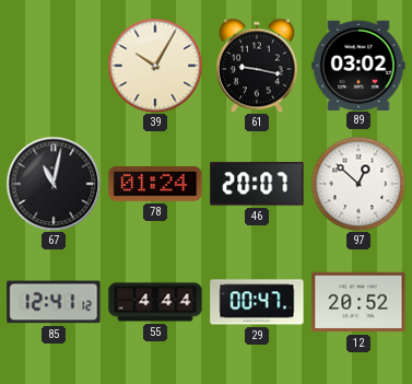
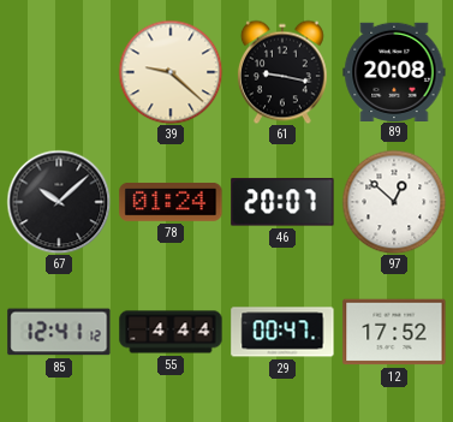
39: 10:05 -> 9:22 (171, 72)
89: 03:02 -> 20:08 (394, 71)
67: 11:02 -> 10:08 (59, 202)
12: 20:52 -> 17:52 (394, 332)
